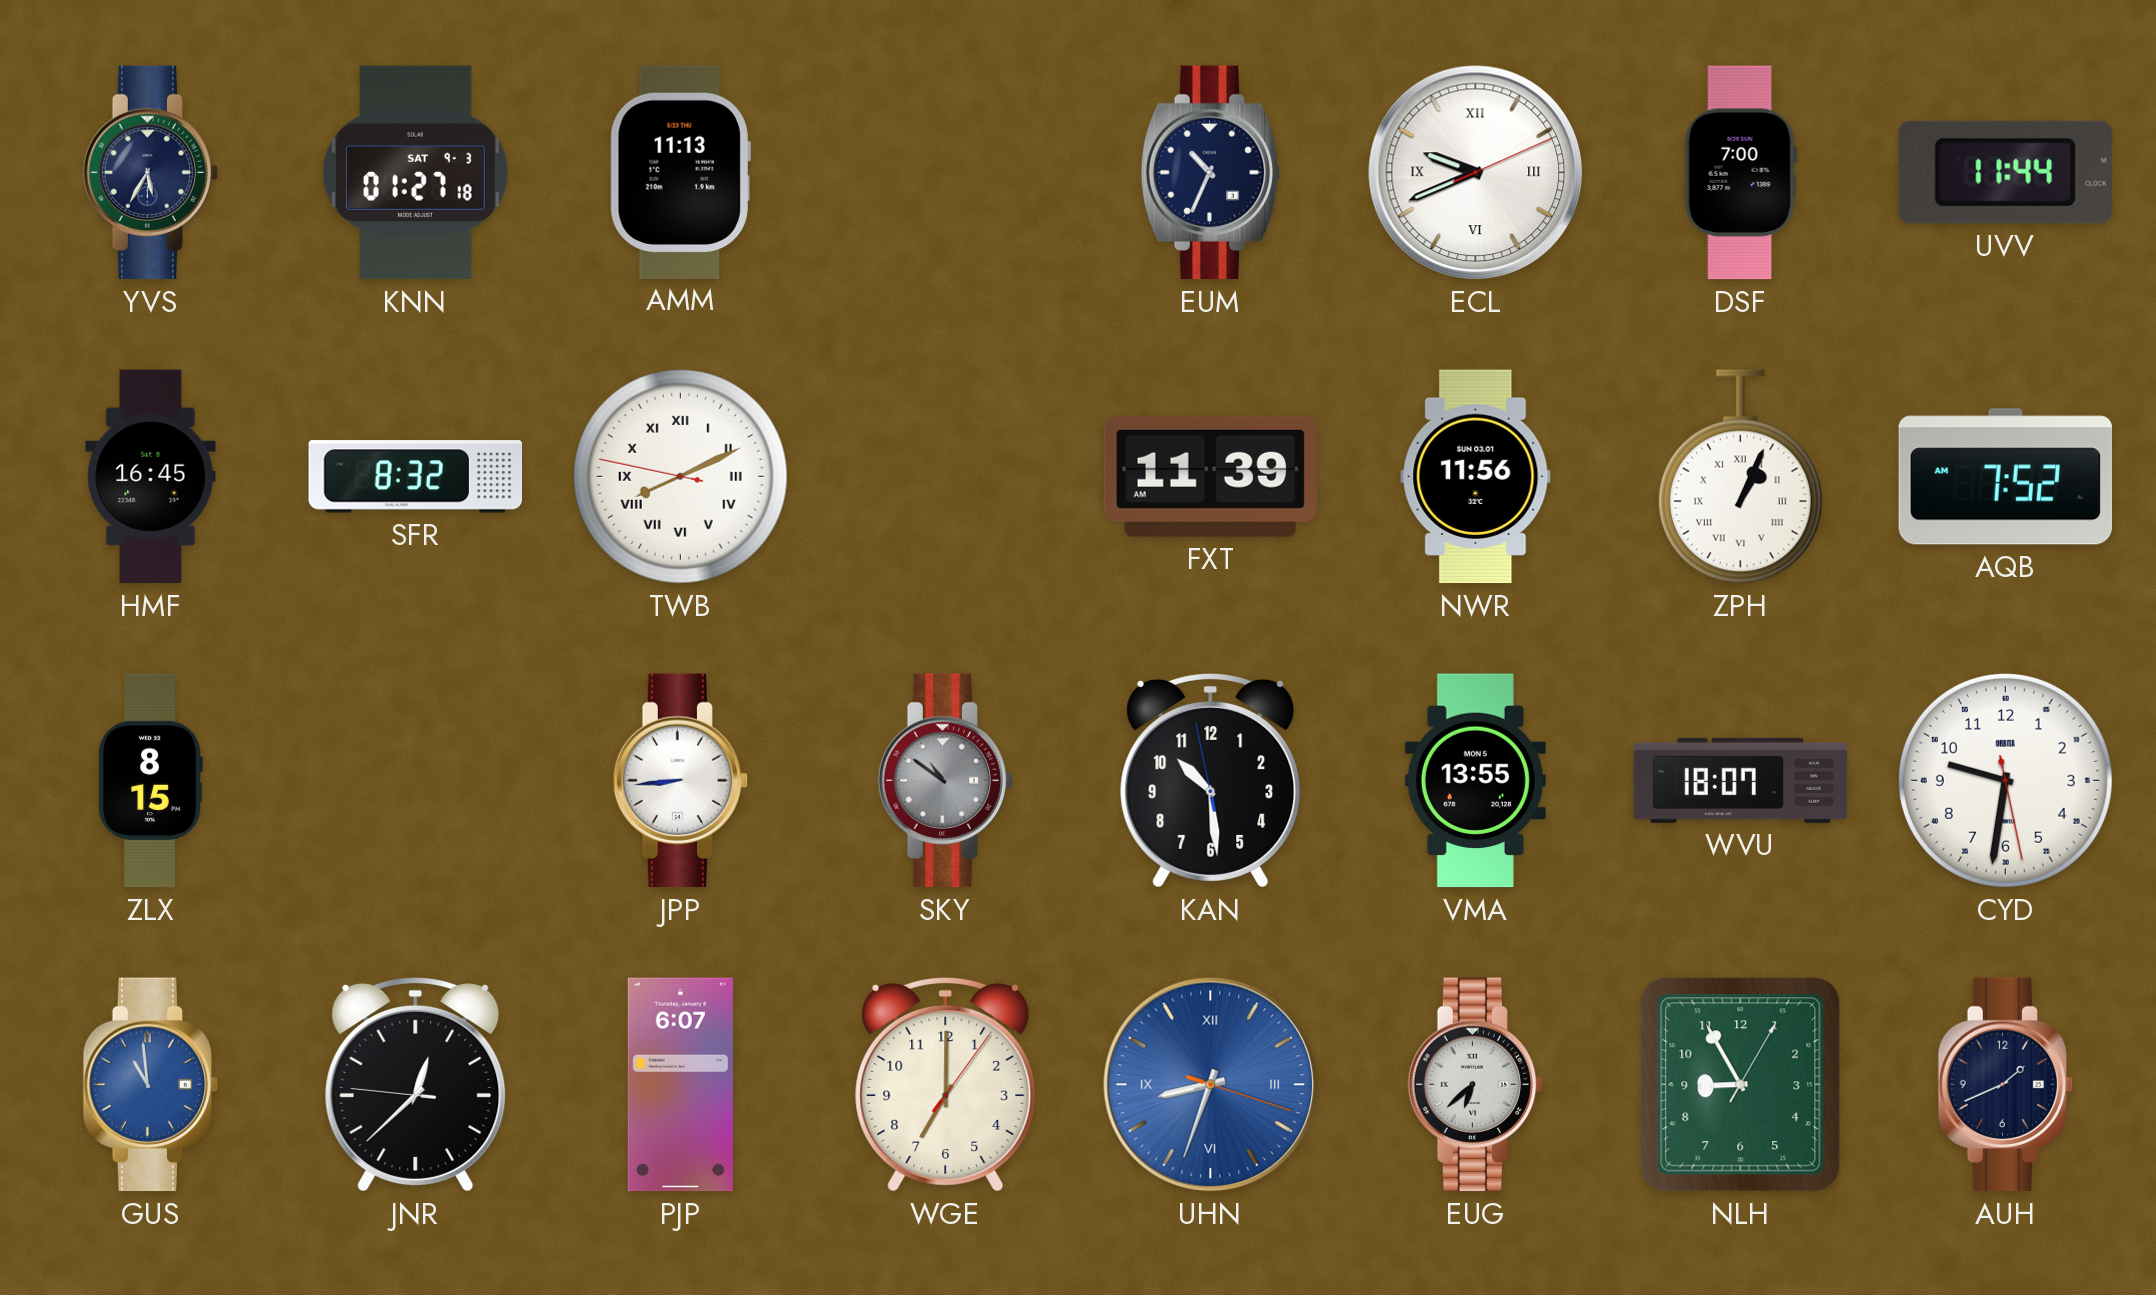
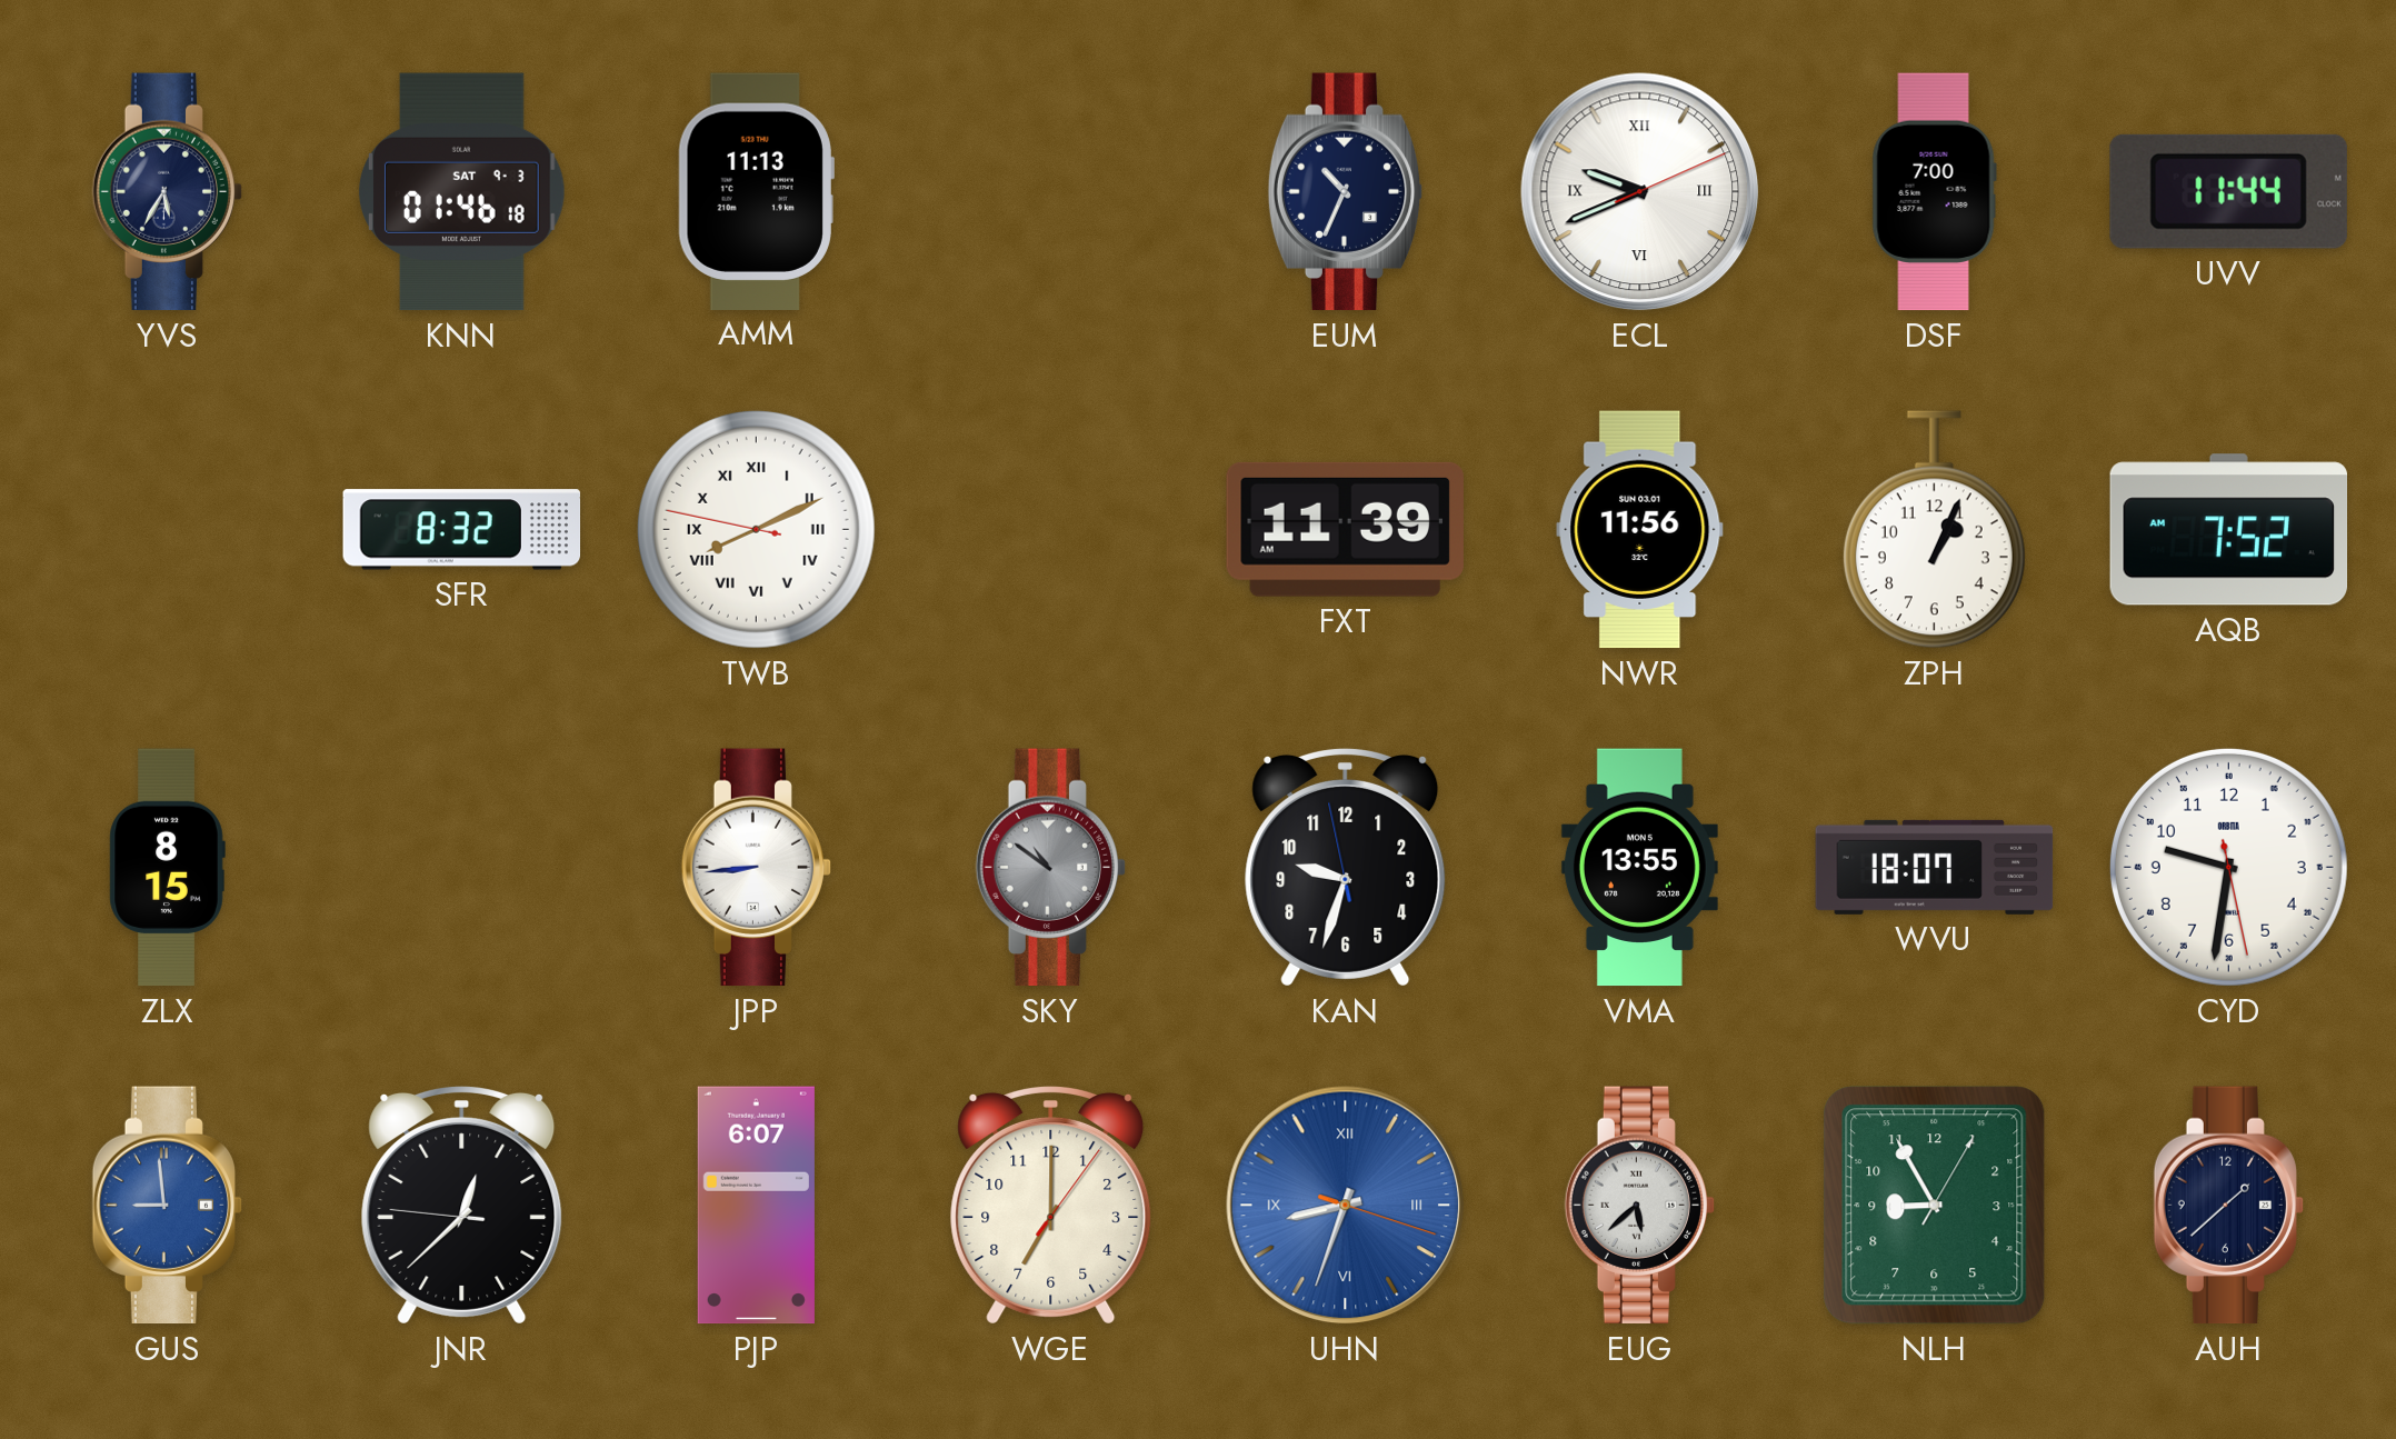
KNN: 01:27 -> 01:46 (461, 192)
HMF: 16:45 -> none (151, 477)
ZPH numerals: Roman -> Arabic (1934, 530)
KAN: 10:28 -> 9:32 (1346, 867)
GUS: 10:59 -> 8:59 (168, 1206)
EUG: 6:38 -> 5:38 (1640, 1206)
AUH: 1:41 -> 1:38 (2229, 1206)
